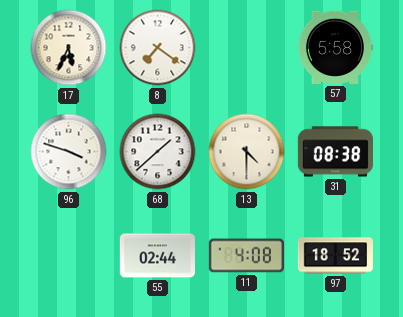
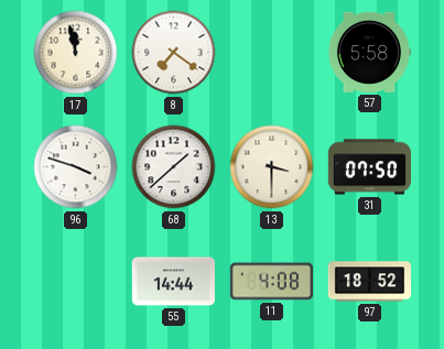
17: 5:34 -> 11:58 (76, 53)
13: 4:30 -> 3:30 (272, 167)
31: 08:38 -> 07:50 (369, 167)
55: 02:44 -> 14:44 (173, 282)
